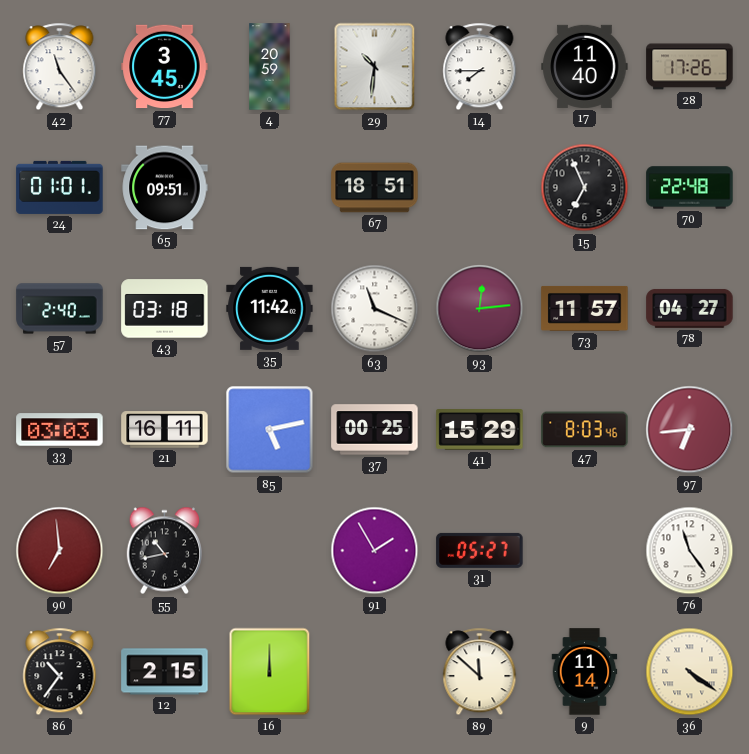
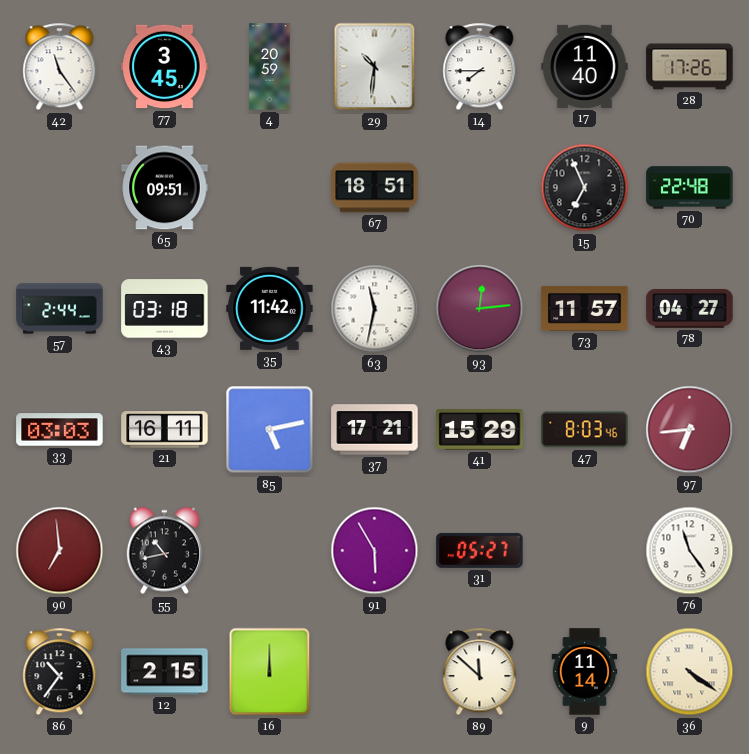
24: 01:01 -> none (60, 187)
57: 2:40 -> 2:44 (60, 309)
63: 11:19 -> 11:32 (375, 309)
37: 00:25 -> 17:21 (375, 430)
91: 1:55 -> 5:55 (375, 551)
